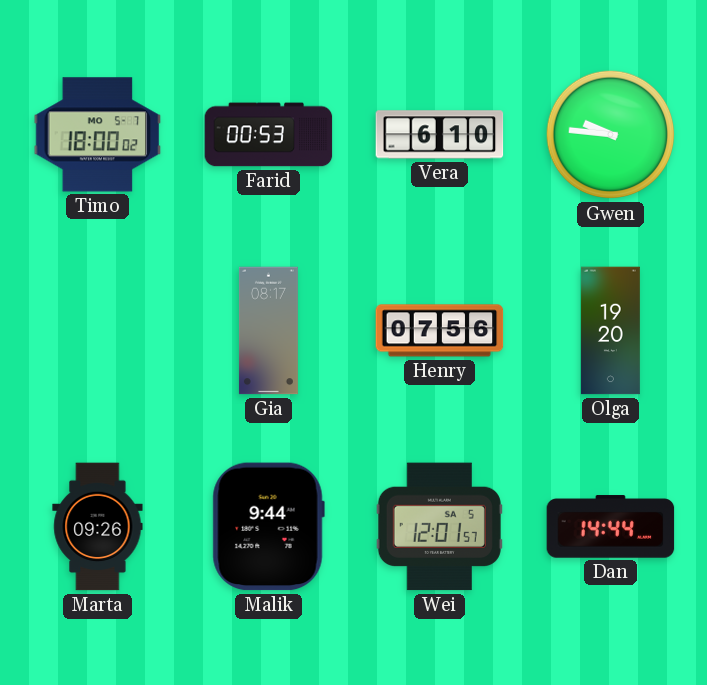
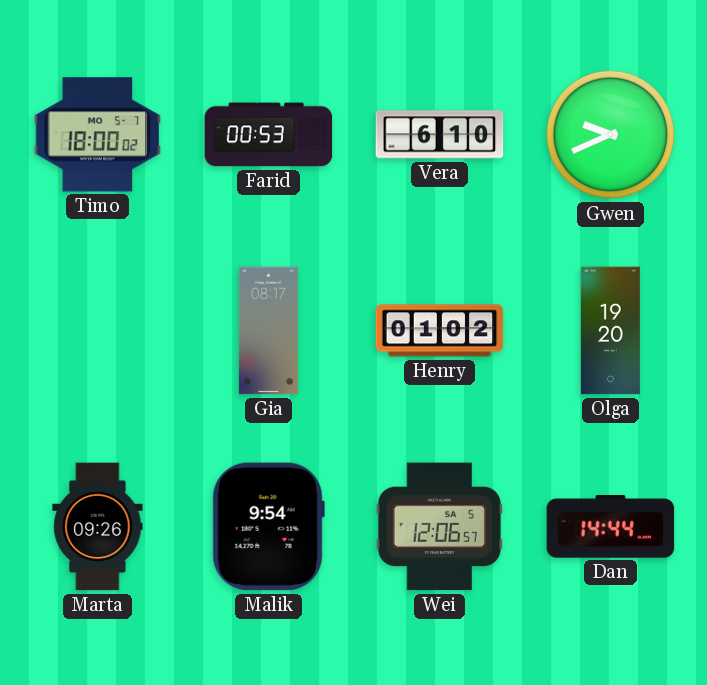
Gwen: 9:46 -> 9:41 (611, 135)
Henry: 07:56 -> 01:02 (440, 331)
Malik: 9:44 -> 9:54 (268, 527)
Wei: 12:01 -> 12:06 (439, 527)
